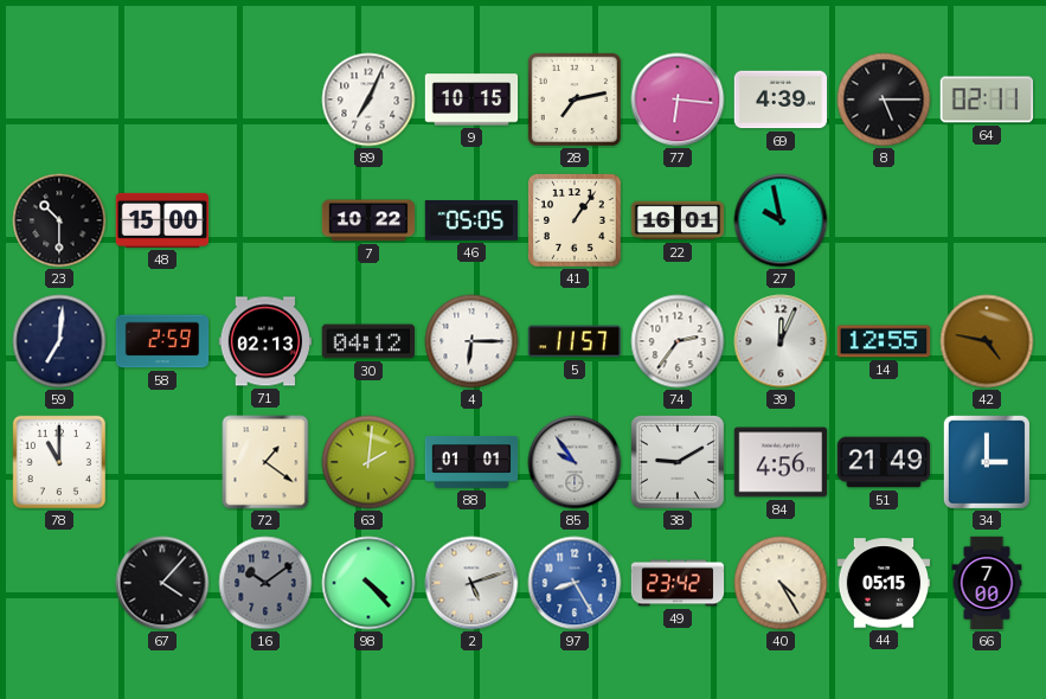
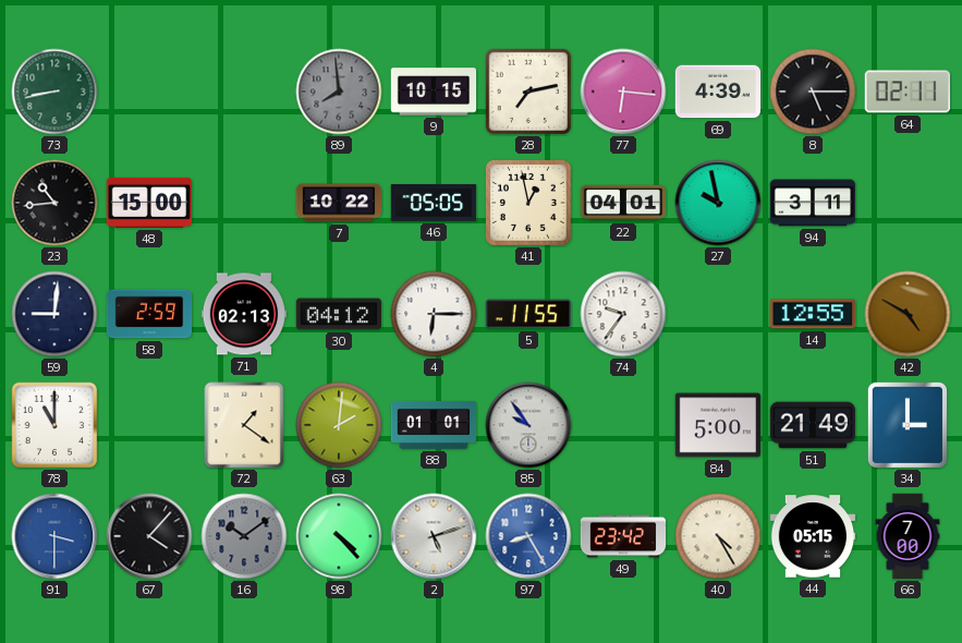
73: none -> 8:43 (54, 92)
89: 7:04 -> 7:59 (339, 92)
89 dial: white -> grey (339, 92)
23: 10:30 -> 10:44 (54, 203)
41: 1:06 -> 12:58 (529, 204)
22: 16:01 -> 04:01 (623, 203)
94: none -> 3:11 (813, 203)
59: 7:01 -> 9:01 (54, 314)
5: 11:57 -> 11:55 (527, 314)
74: 2:36 -> 9:36 (623, 314)
39: 12:04 -> none (781, 341)
42: 4:47 -> 4:50 (908, 314)
38: 9:10 -> none (678, 462)
84: 4:56 -> 5:00 (718, 425)
91: none -> 3:30 (54, 536)
